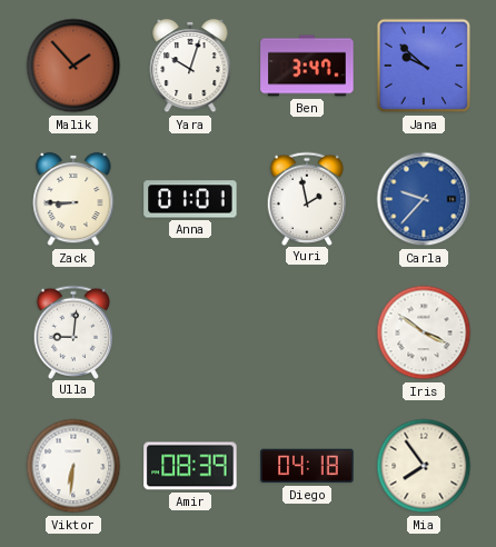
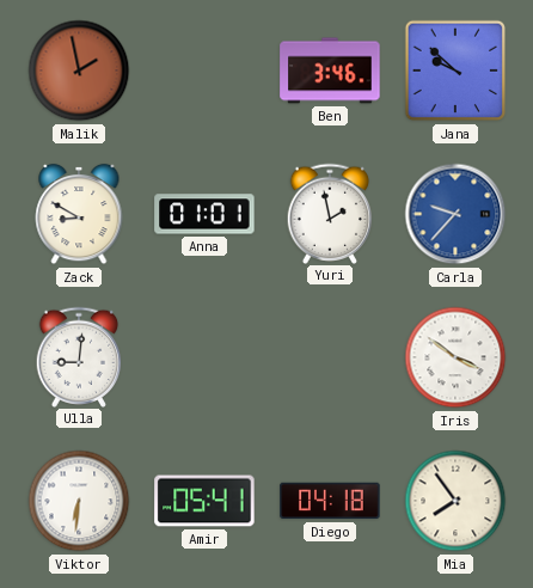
Malik: 1:53 -> 1:58 (79, 71)
Yara: 10:03 -> none (190, 66)
Ben: 3:47 -> 3:46 (330, 71)
Zack: 8:45 -> 8:50 (79, 214)
Amir: 08:39 -> 05:41 (204, 501)
